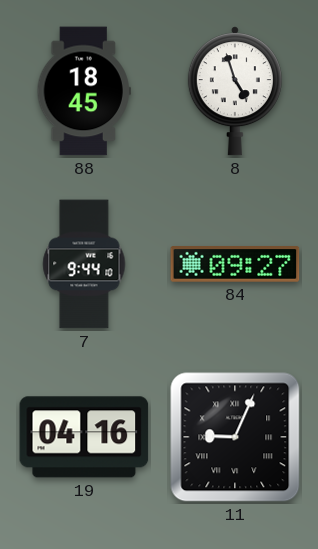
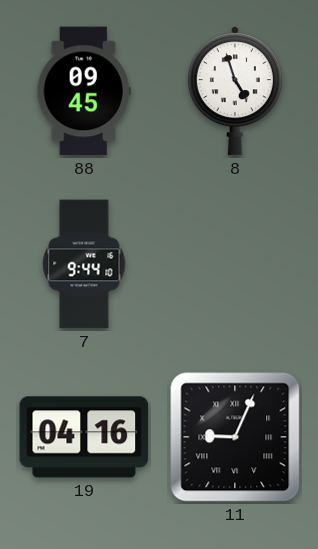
88: 18:45 -> 09:45 (84, 91)
84: 09:27 -> none (235, 264)
